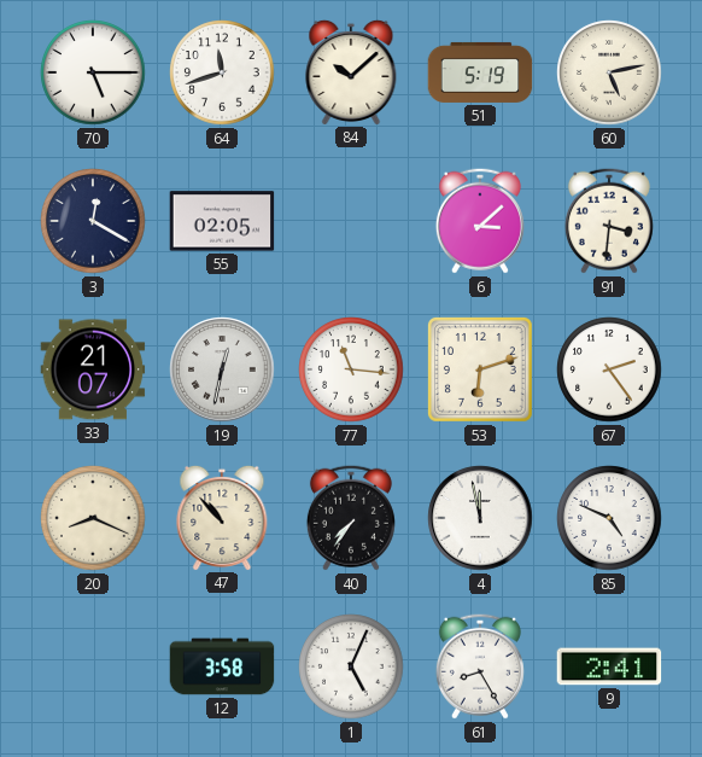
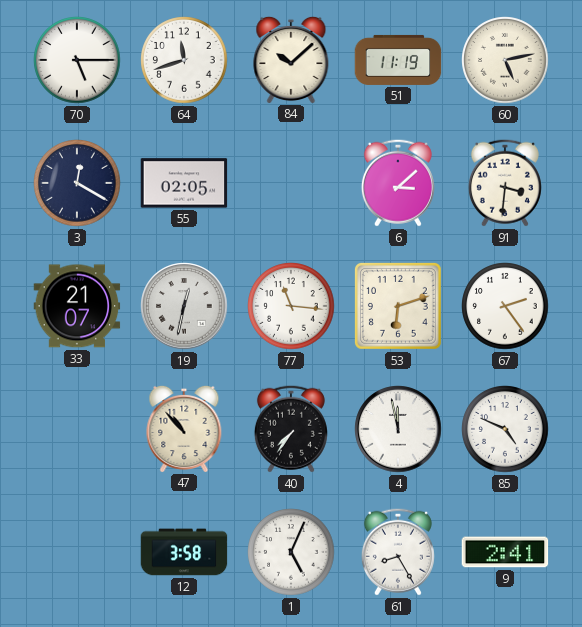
51: 5:19 -> 11:19 (398, 60)
20: 8:19 -> none (93, 518)
